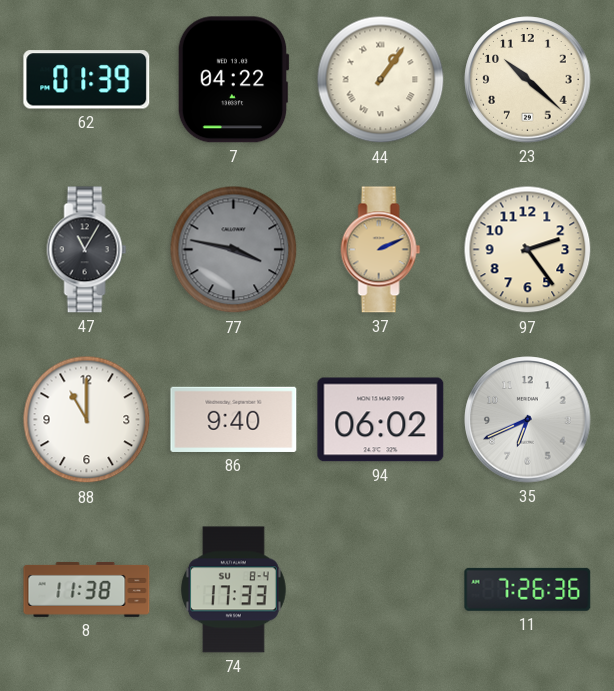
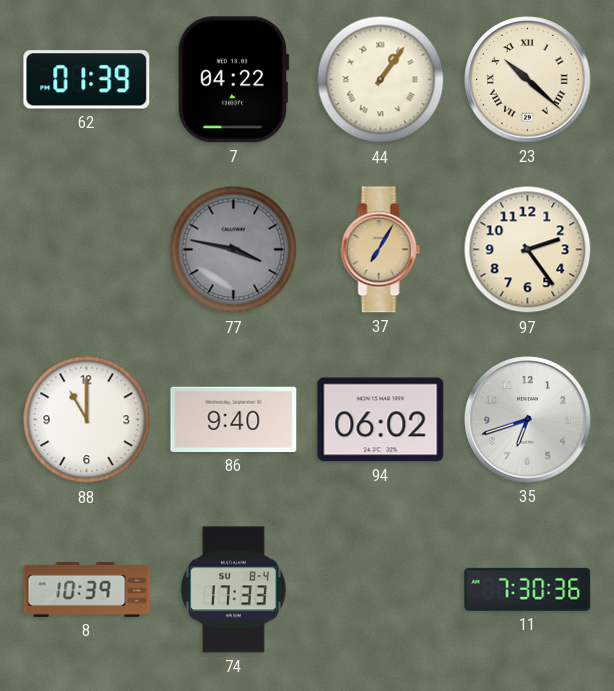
23 numerals: Arabic -> Roman (528, 80)
47: 11:05 -> none (87, 250)
37: 2:11 -> 7:05 (381, 250)
35: 6:41 -> 6:42 (528, 420)
8: 11:38 -> 10:39 (87, 589)
11: 7:26 -> 7:30 (528, 589)
